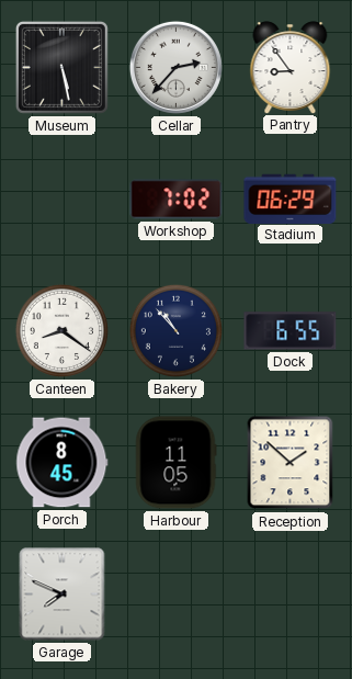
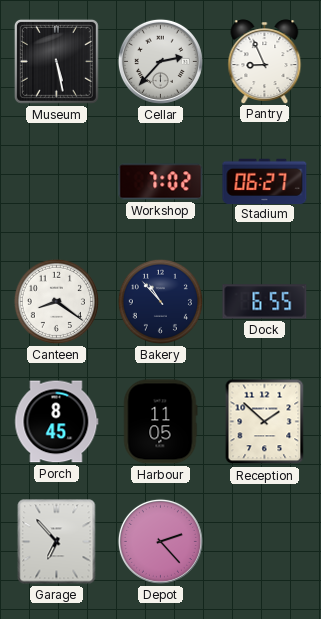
Pantry: 8:54 -> 8:56 (265, 61)
Stadium: 06:29 -> 06:27 (265, 181)
Garage: 7:49 -> 6:53 (57, 542)
Depot: none -> 2:23 (160, 541)
